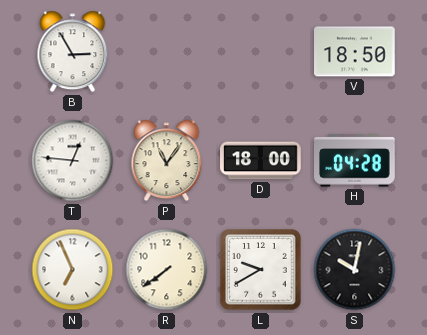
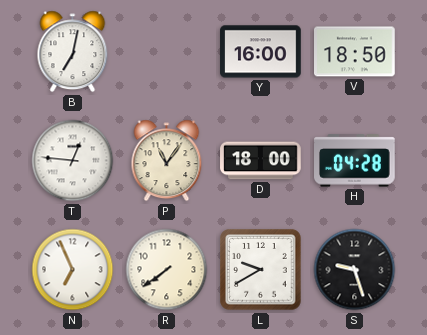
B: 2:55 -> 7:02 (73, 52)
Y: none -> 16:00 (261, 52)
S: 10:02 -> 9:27 (355, 270)
